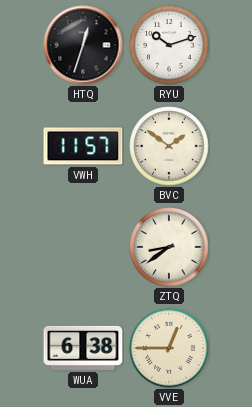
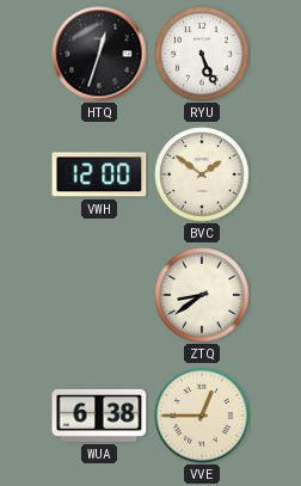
RYU: 10:12 -> 5:26 (202, 54)
VWH: 11:57 -> 12:00 (99, 174)
